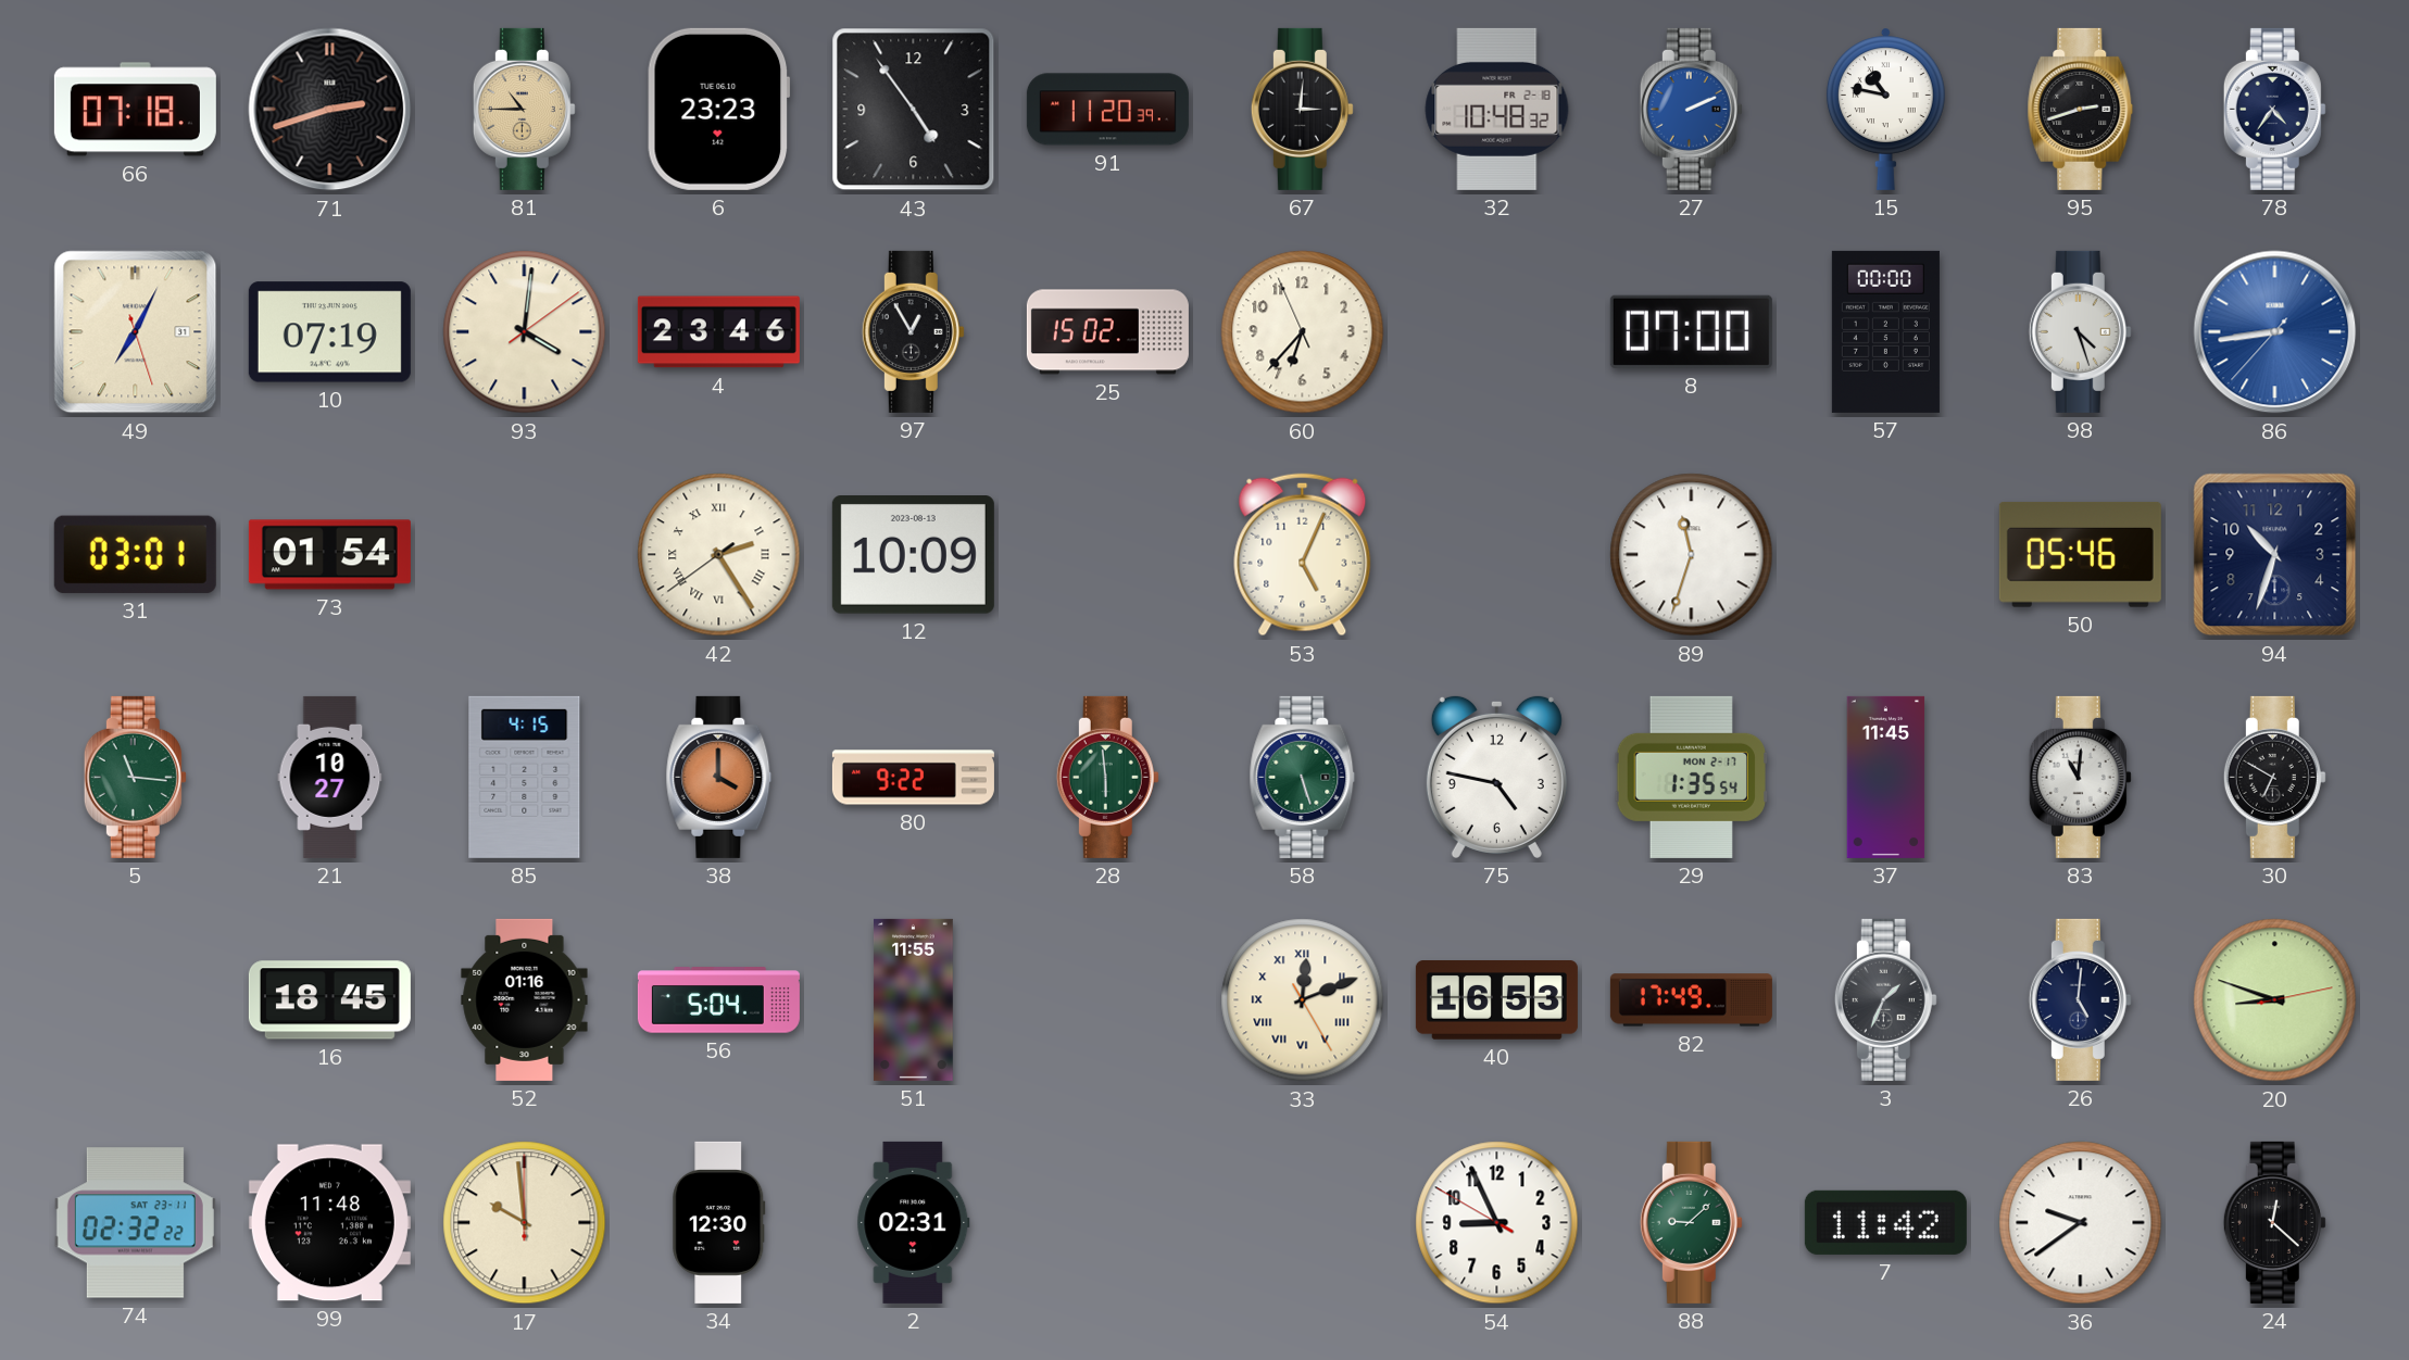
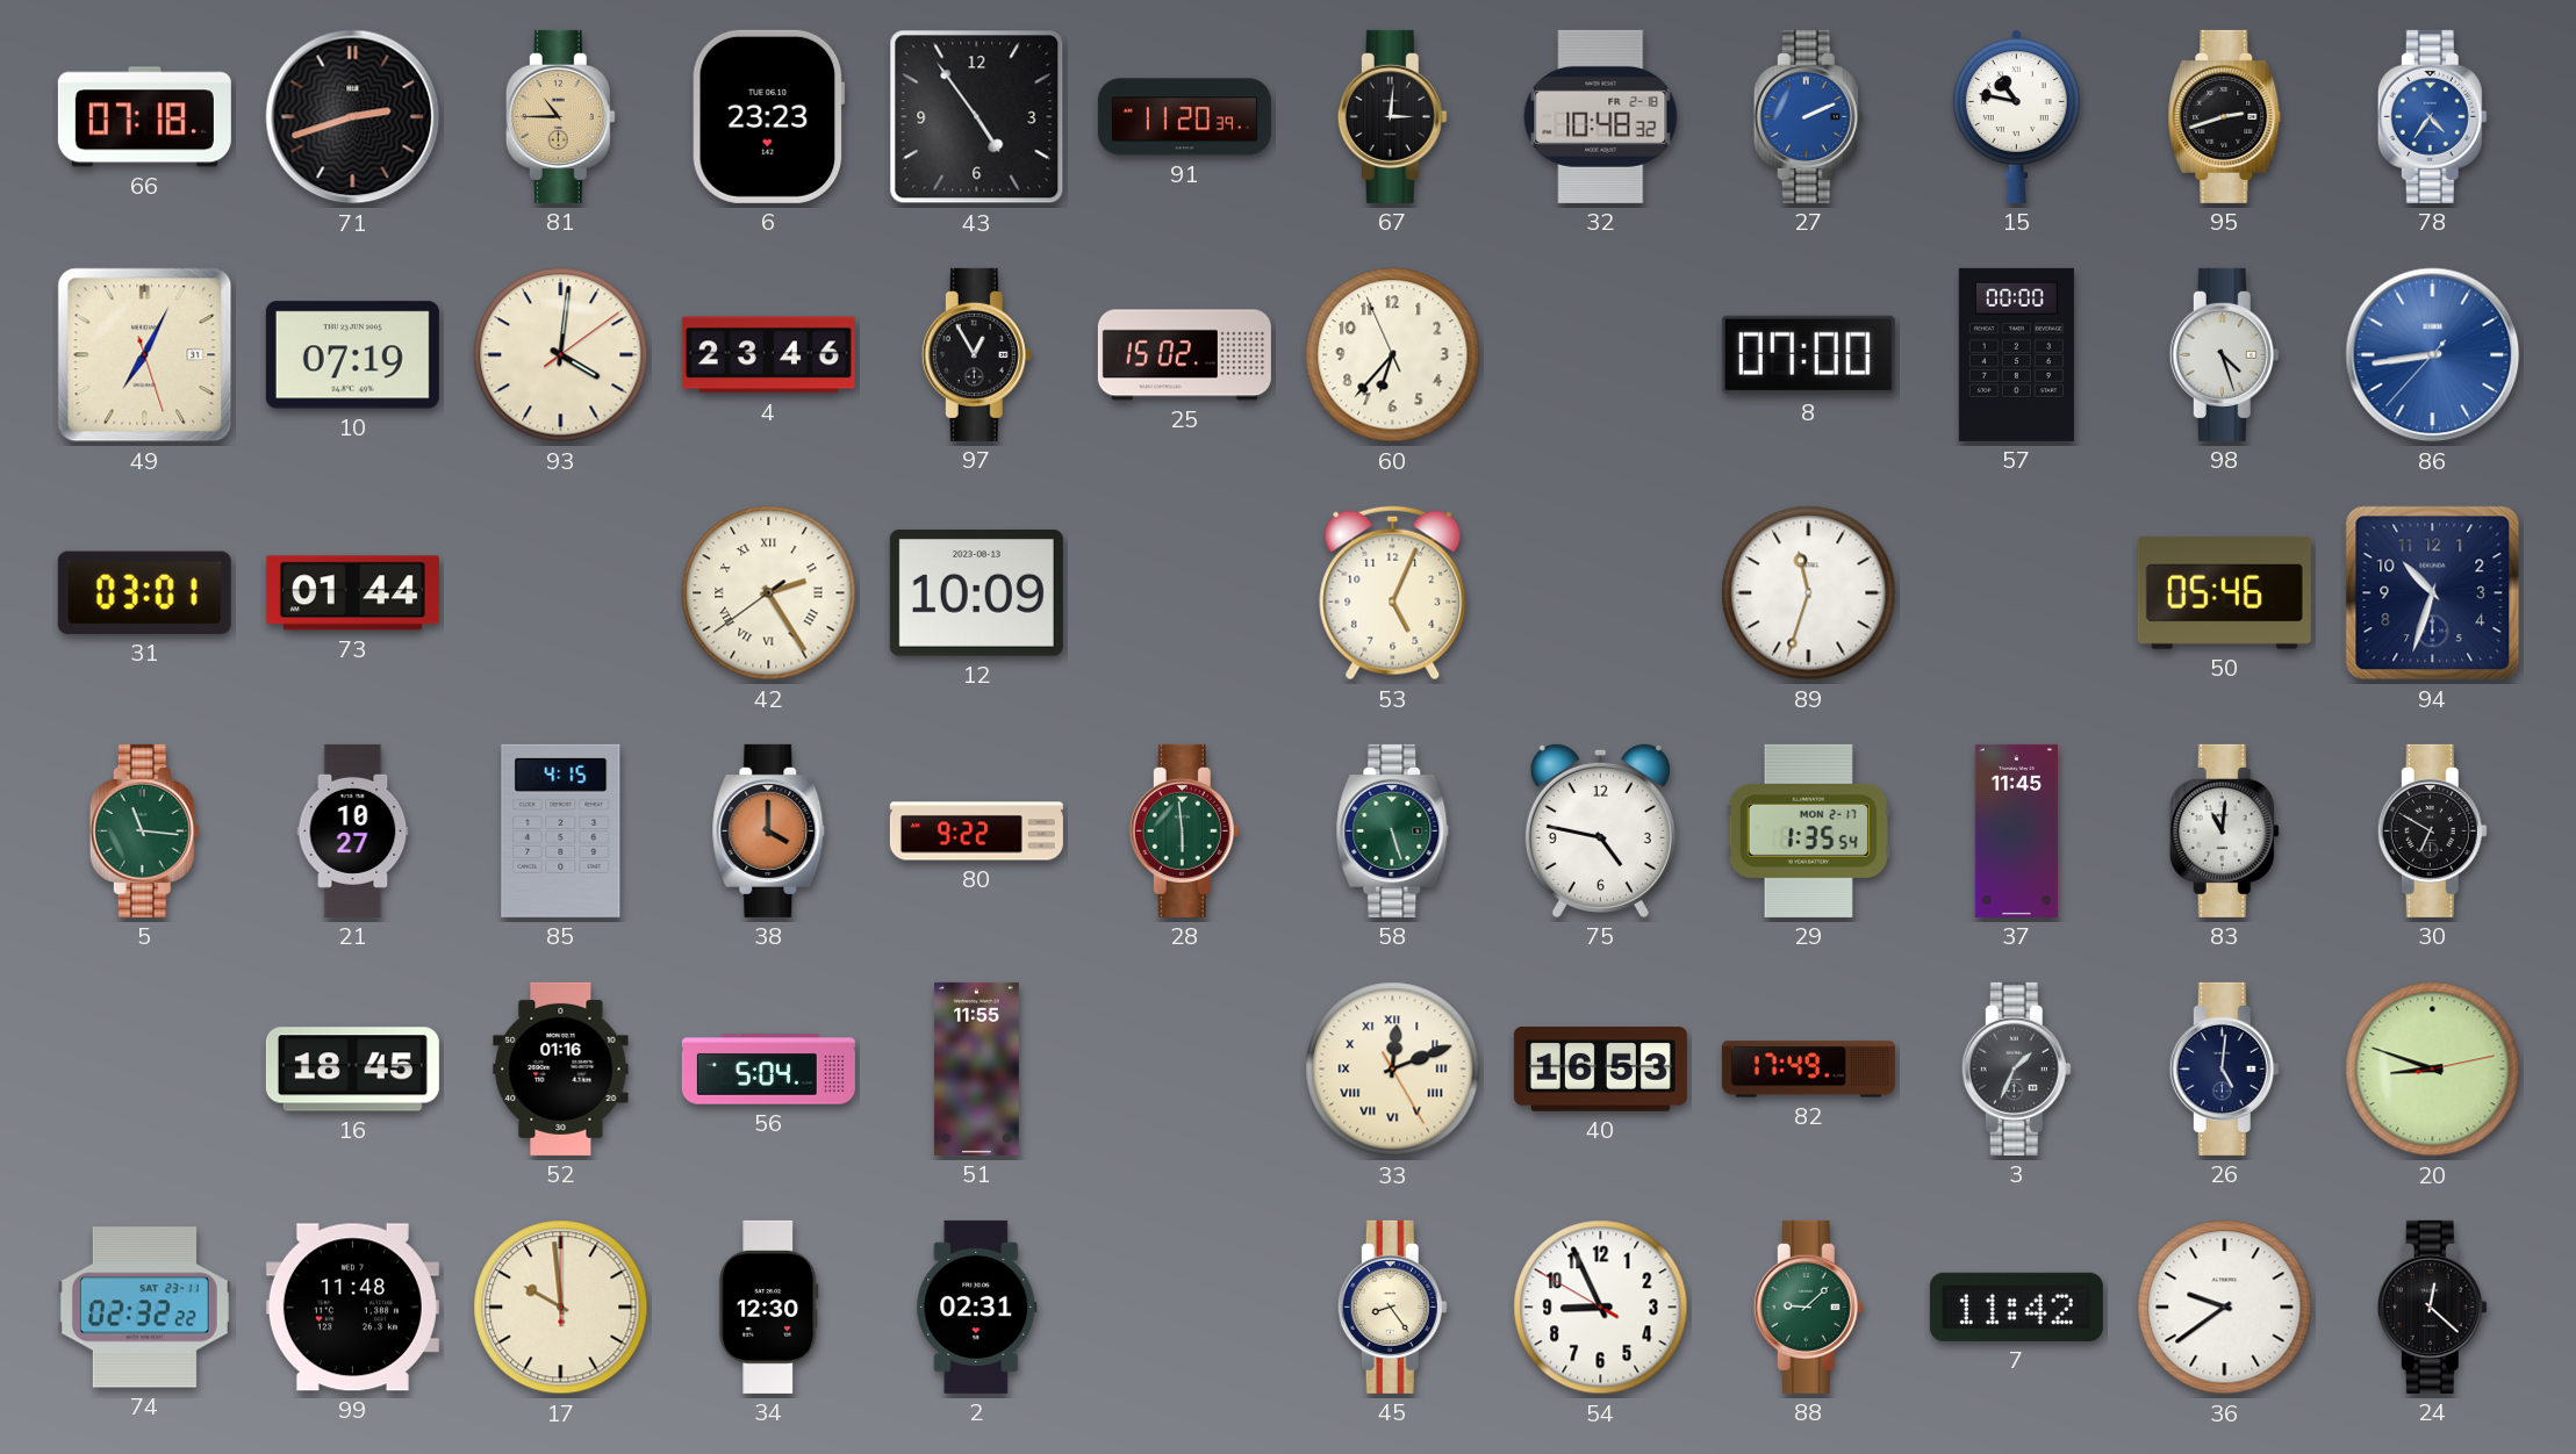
78 dial: navy -> blue (2432, 116)
73: 01:54 -> 01:44 (352, 593)
45: none -> 8:24 (1392, 1307)
